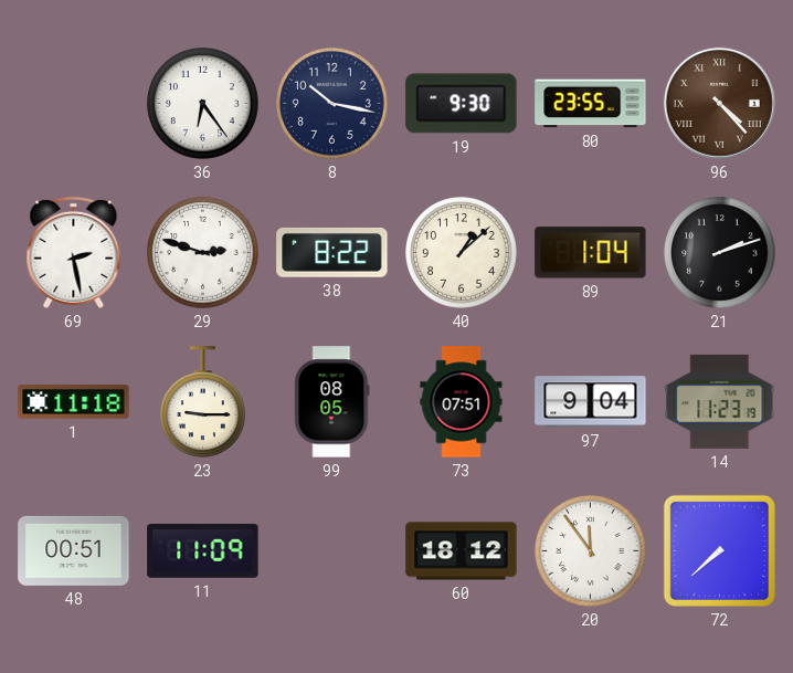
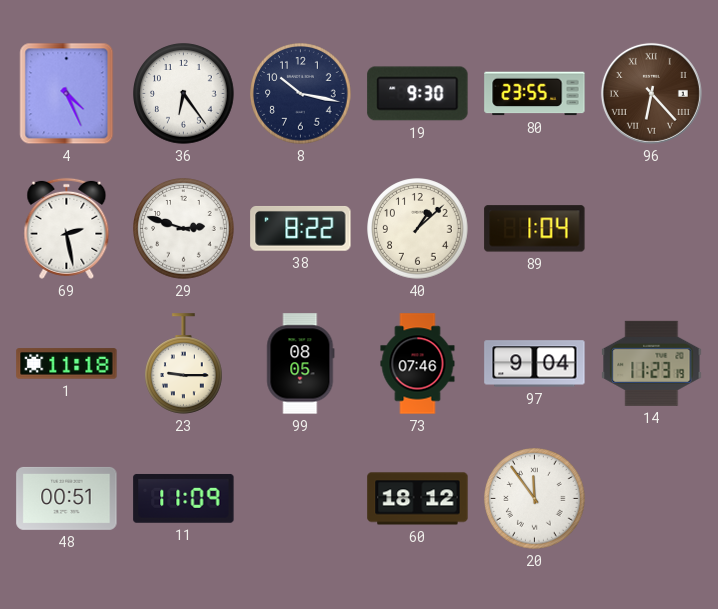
4: none -> 4:26 (67, 94)
96: 4:23 -> 6:23 (651, 93)
21: 2:12 -> none (720, 253)
73: 07:51 -> 07:46 (418, 364)
72: 7:38 -> none (719, 550)
